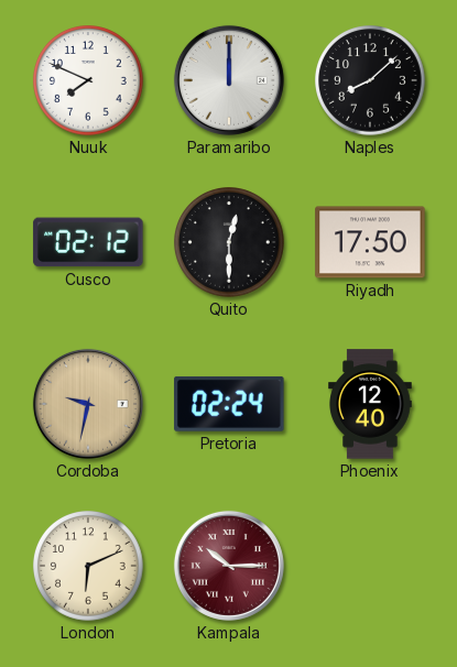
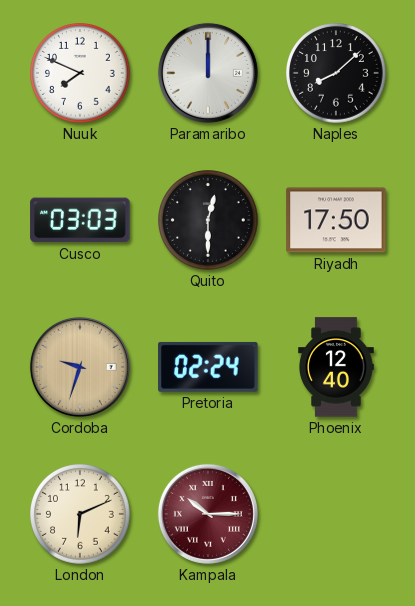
Cusco: 02:12 -> 03:03 (80, 220)
Cordoba: 9:32 -> 9:33 (80, 367)
